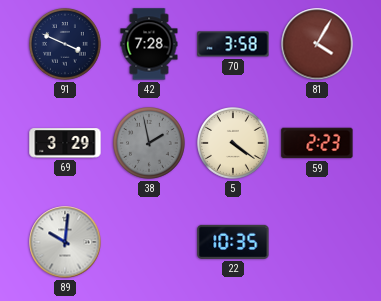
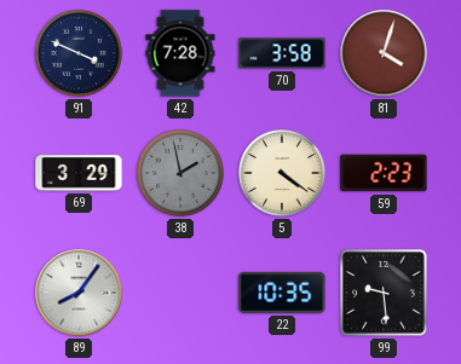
81: 4:05 -> 4:03 (384, 53)
89: 10:01 -> 8:06 (79, 293)
99: none -> 9:29 (385, 294)
